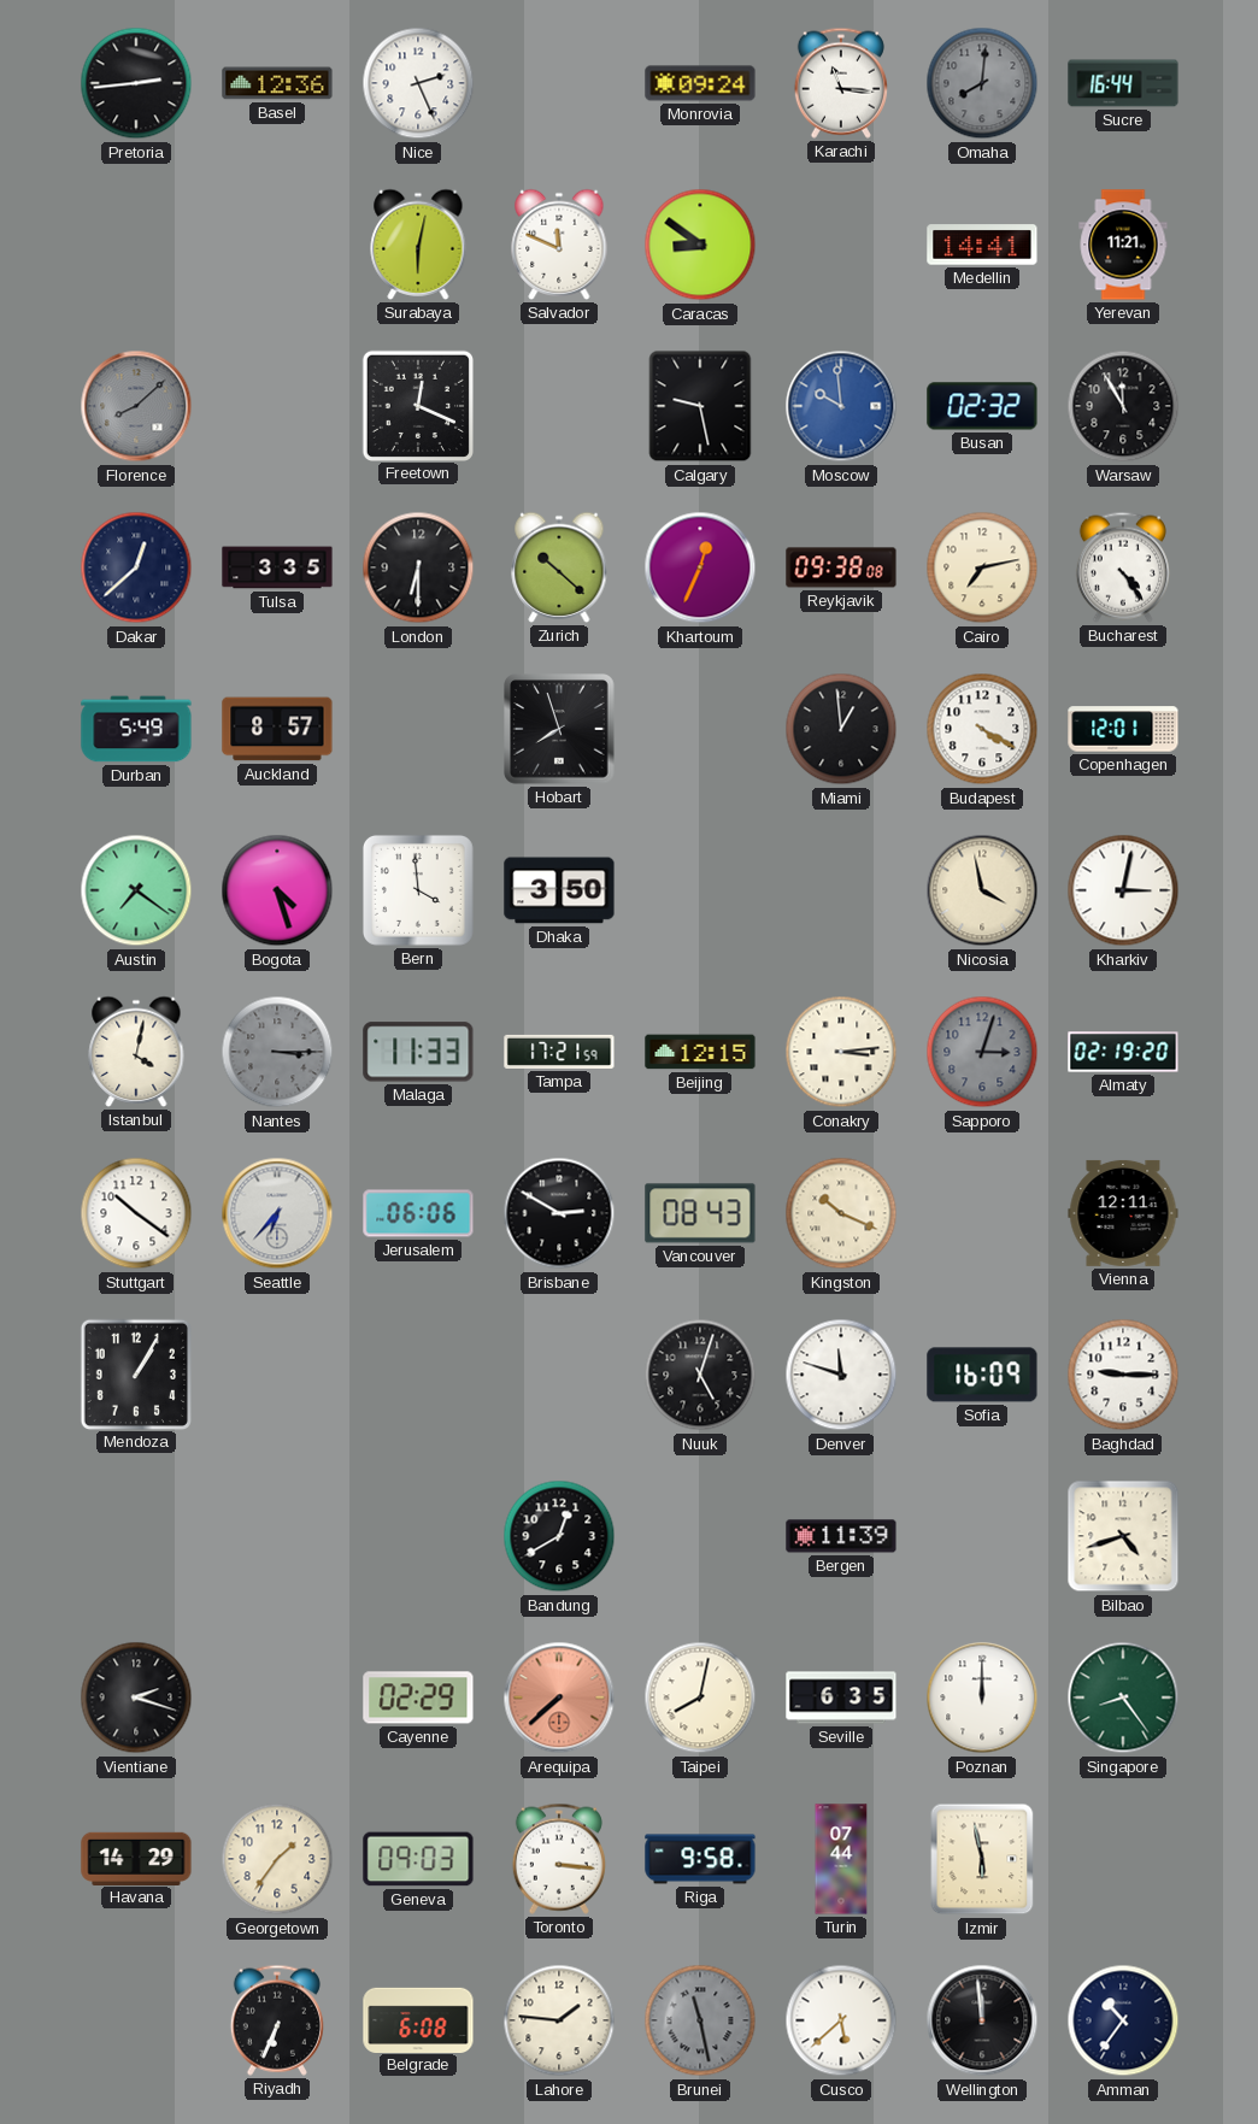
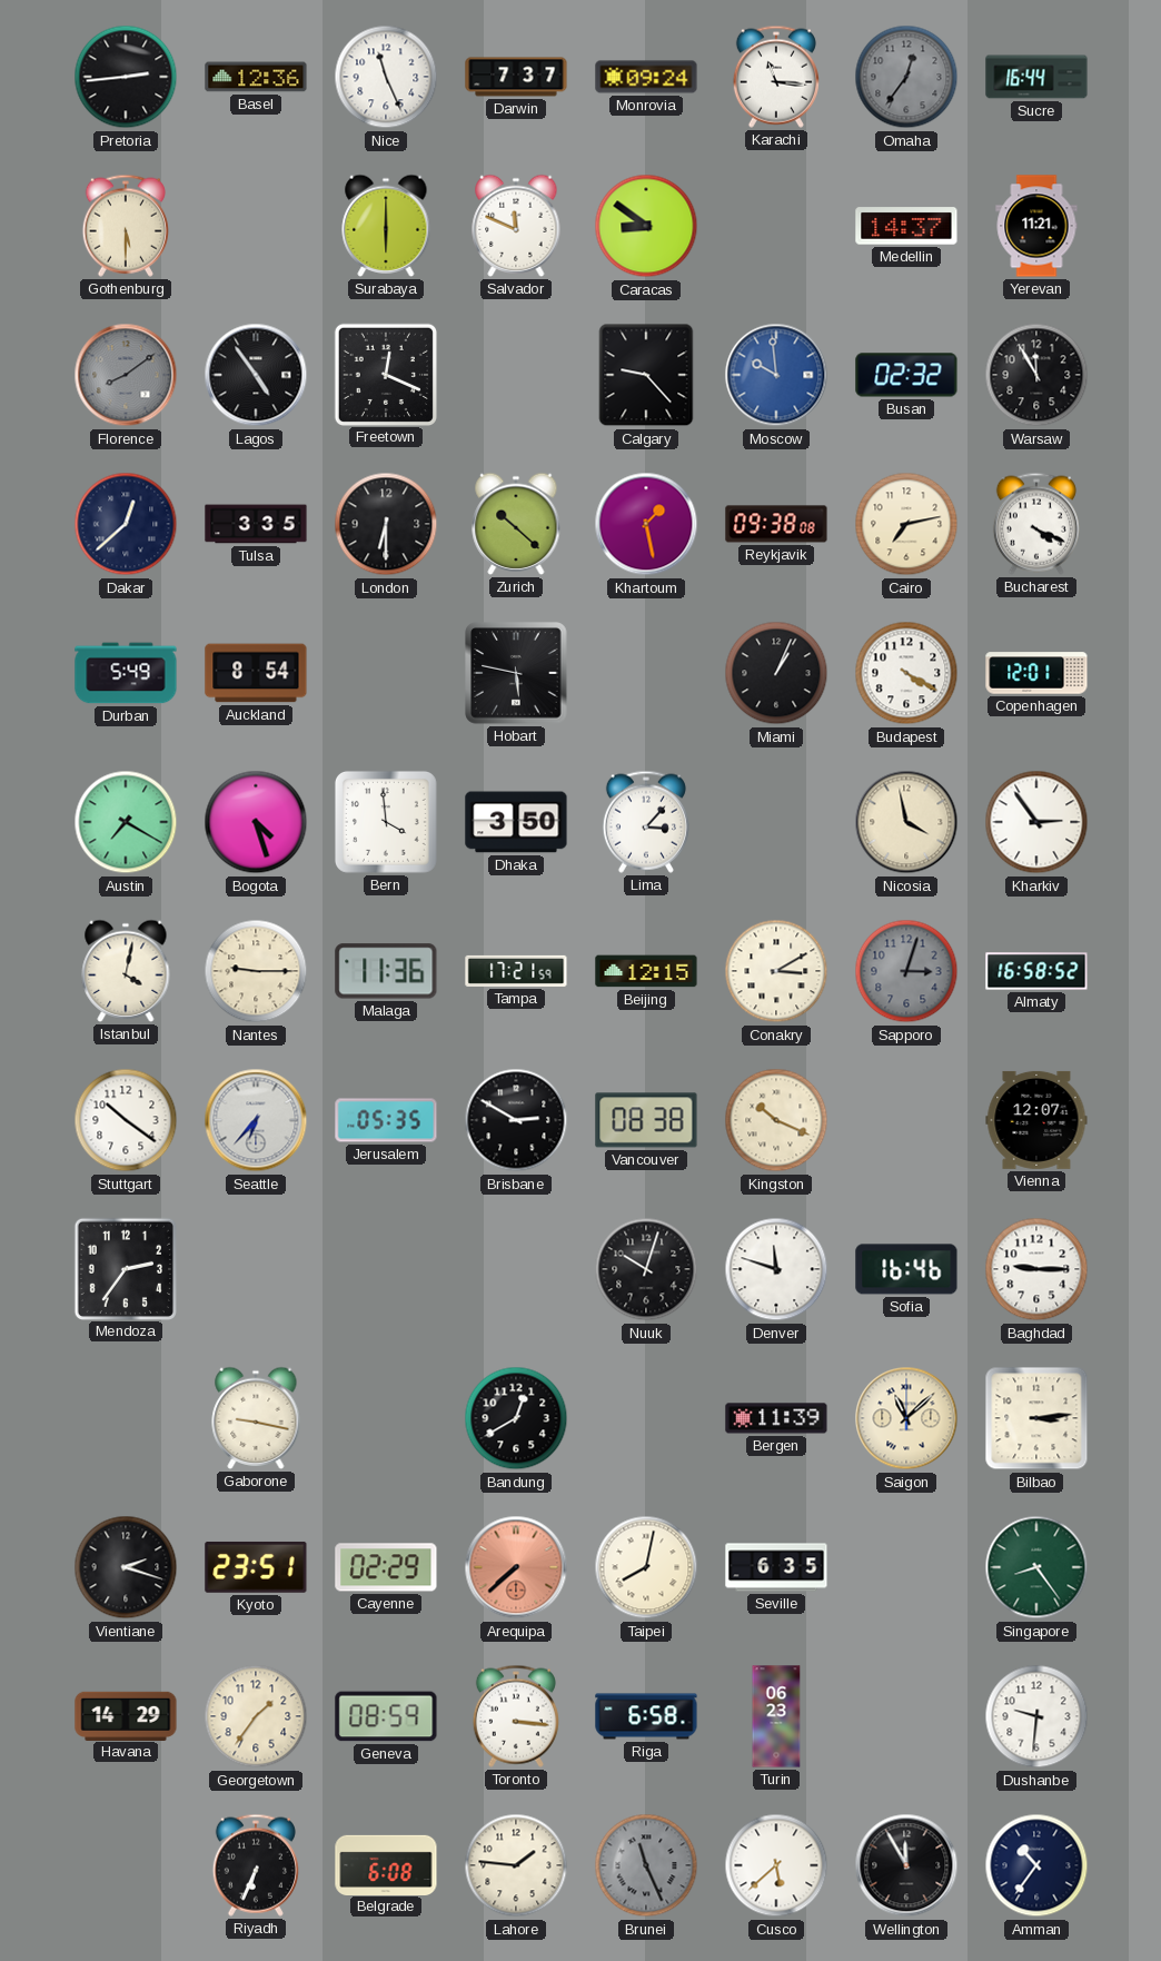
Nice: 2:26 -> 11:26 (386, 77)
Darwin: none -> 7:37 (516, 77)
Omaha: 8:01 -> 12:36 (906, 77)
Gothenburg: none -> 5:30 (126, 226)
Surabaya: 6:02 -> 6:00 (386, 226)
Medellin: 14:41 -> 14:37 (906, 226)
Florence: 8:08 -> 8:09 (126, 375)
Lagos: none -> 4:54 (256, 375)
Calgary: 9:28 -> 9:23 (646, 375)
Khartoum: 12:34 -> 1:28 (646, 524)
Bucharest: 4:24 -> 4:19 (1036, 524)
Auckland: 8:57 -> 8:54 (256, 673)
Hobart: 7:57 -> 5:47 (516, 673)
Miami: 12:59 -> 1:04 (776, 673)
Austin: 7:21 -> 7:20 (126, 822)
Lima: none -> 3:07 (646, 822)
Kharkiv: 3:02 -> 2:54 (1036, 822)
Nantes: 3:15 -> 9:15 (256, 971)
Nantes dial: grey -> cream (256, 971)
Malaga: 11:33 -> 11:36 (386, 971)
Conakry: 3:14 -> 3:10 (776, 971)
Almaty: 02:19 -> 16:58 (1036, 971)
Jerusalem: 06:06 -> 05:35 (386, 1120)
Vancouver: 08:43 -> 08:38 (646, 1120)
Vienna: 12:11 -> 12:07 (1036, 1120)
Mendoza: 1:05 -> 2:36 (125, 1268)
Nuuk: 5:03 -> 10:03 (646, 1269)
Sofia: 16:09 -> 16:46 (906, 1269)
Gaborone: none -> 9:17 (256, 1418)
Saigon: none -> 11:08 (906, 1418)
Bilbao: 4:42 -> 3:14 (1036, 1418)
Kyoto: none -> 23:51 (256, 1567)
Poznan: 12:00 -> none (982, 1698)
Geneva: 09:03 -> 08:59 (386, 1716)
Riga: 9:58 -> 6:58 (646, 1716)
Turin: 07:44 -> 06:23 (776, 1716)
Izmir: 5:58 -> none (982, 1859)
Dushanbe: none -> 9:31 (1036, 1716)
Brunei: 11:28 -> 11:26 (646, 1865)
Wellington: 11:59 -> 11:55 (906, 1865)
